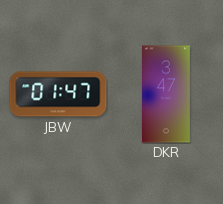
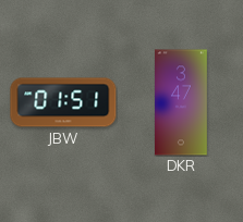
JBW: 01:47 -> 01:51 (63, 102)
